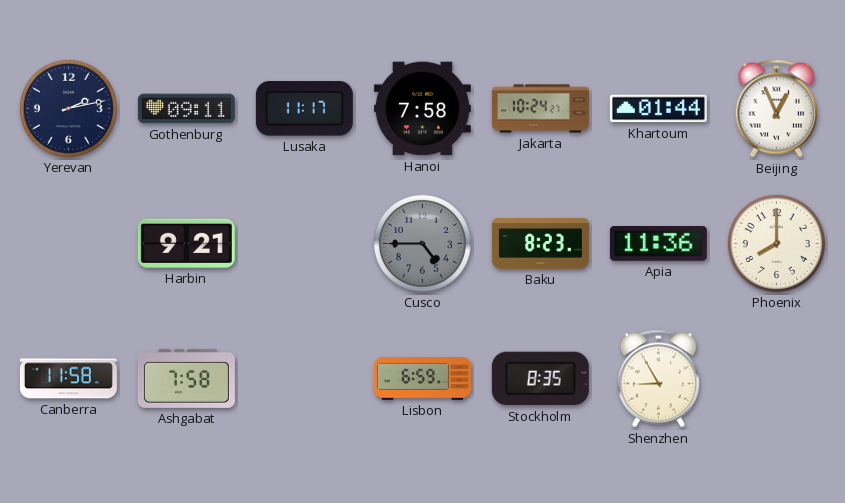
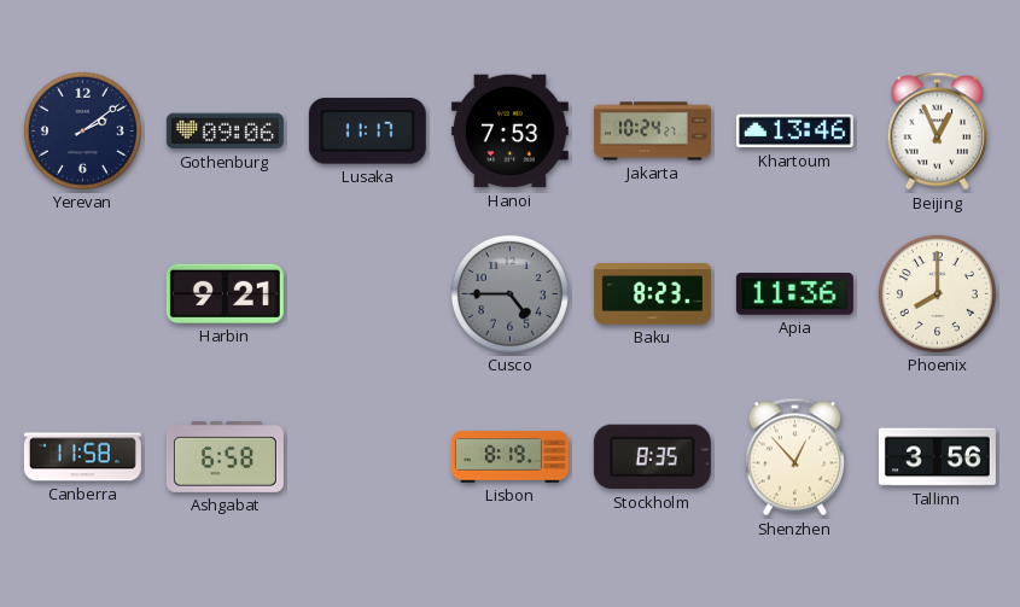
Yerevan: 2:13 -> 2:09 (82, 130)
Gothenburg: 09:11 -> 09:06 (225, 132)
Hanoi: 7:58 -> 7:53 (509, 132)
Khartoum: 01:44 -> 13:46 (794, 132)
Ashgabat: 7:58 -> 6:58 (225, 456)
Lisbon: 6:59 -> 8:19 (509, 457)
Shenzhen: 8:55 -> 12:53 (795, 457)
Tallinn: none -> 3:56 (937, 457)
